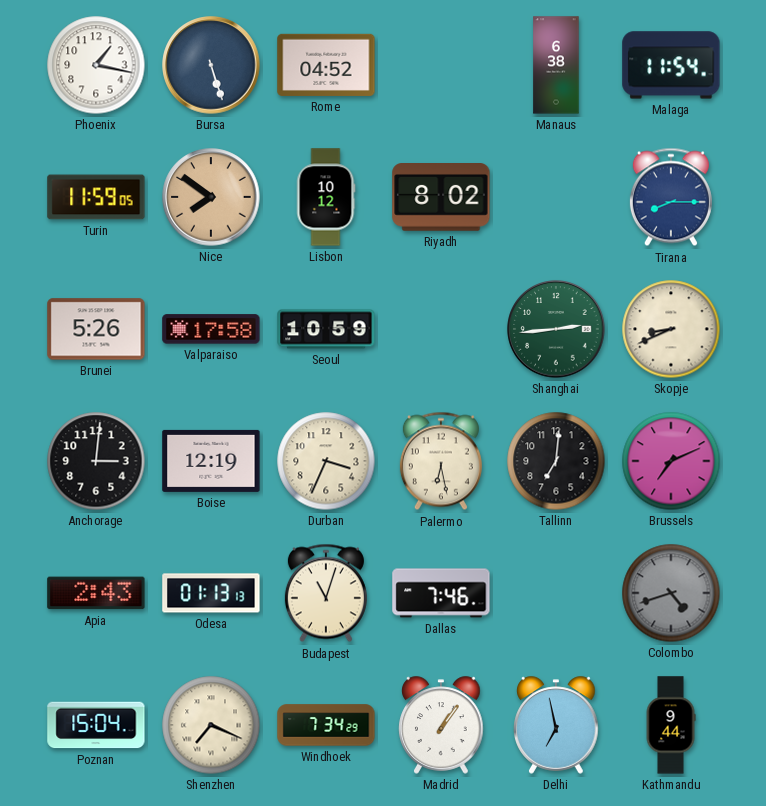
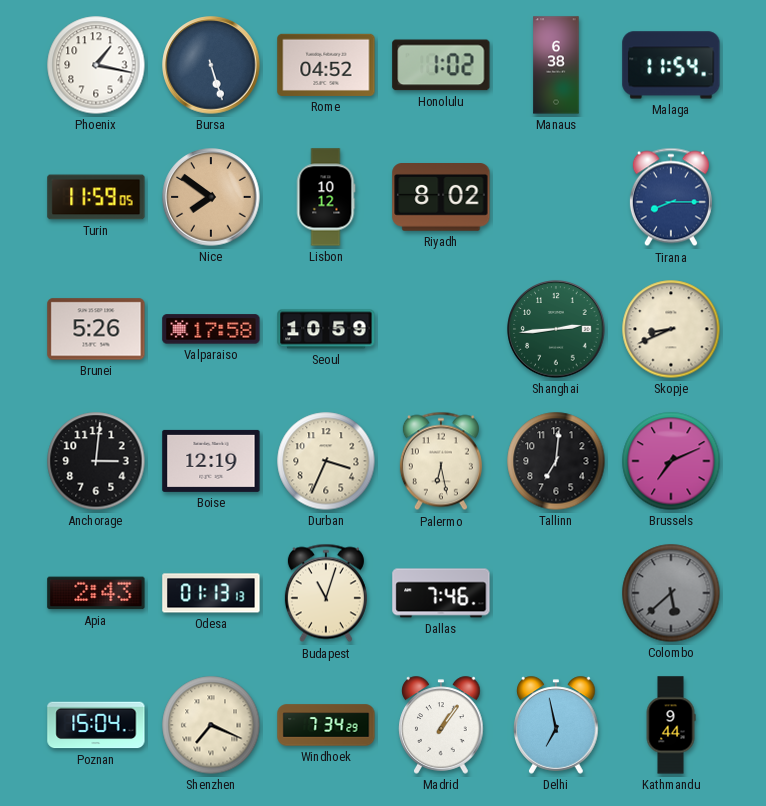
Honolulu: none -> 1:02 (441, 65)
Colombo: 4:42 -> 5:38 (671, 593)
